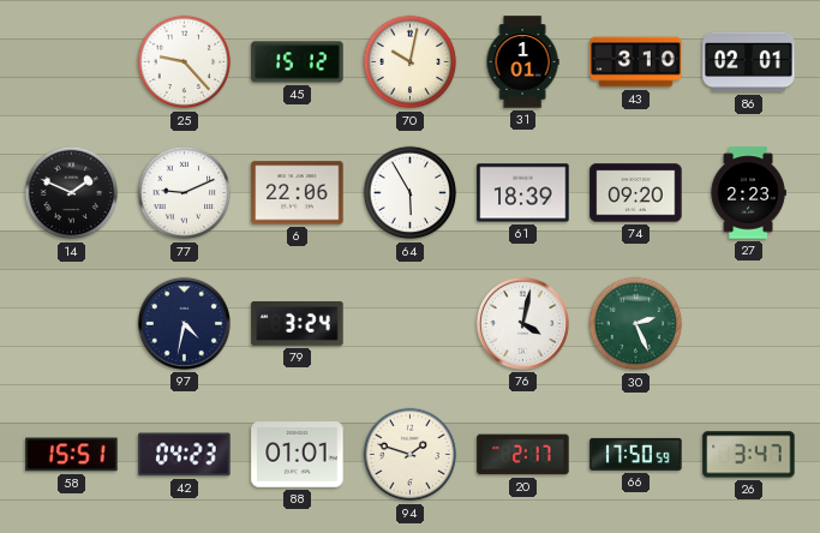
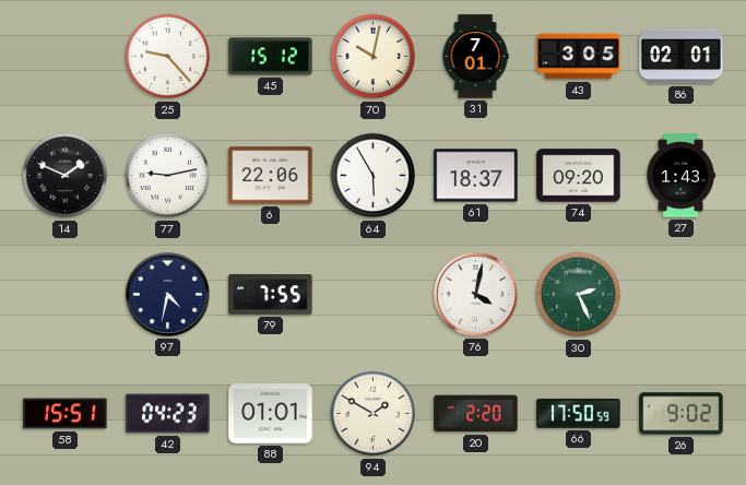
31: 1:01 -> 7:01 (475, 57)
43: 3:10 -> 3:05 (579, 57)
77: 9:11 -> 9:13 (168, 176)
61: 18:39 -> 18:37 (476, 176)
27: 2:23 -> 1:43 (680, 176)
79: 3:24 -> 7:55 (271, 295)
94: 1:48 -> 1:50 (374, 414)
20: 2:17 -> 2:20 (476, 414)
26: 3:47 -> 9:02 (682, 414)
